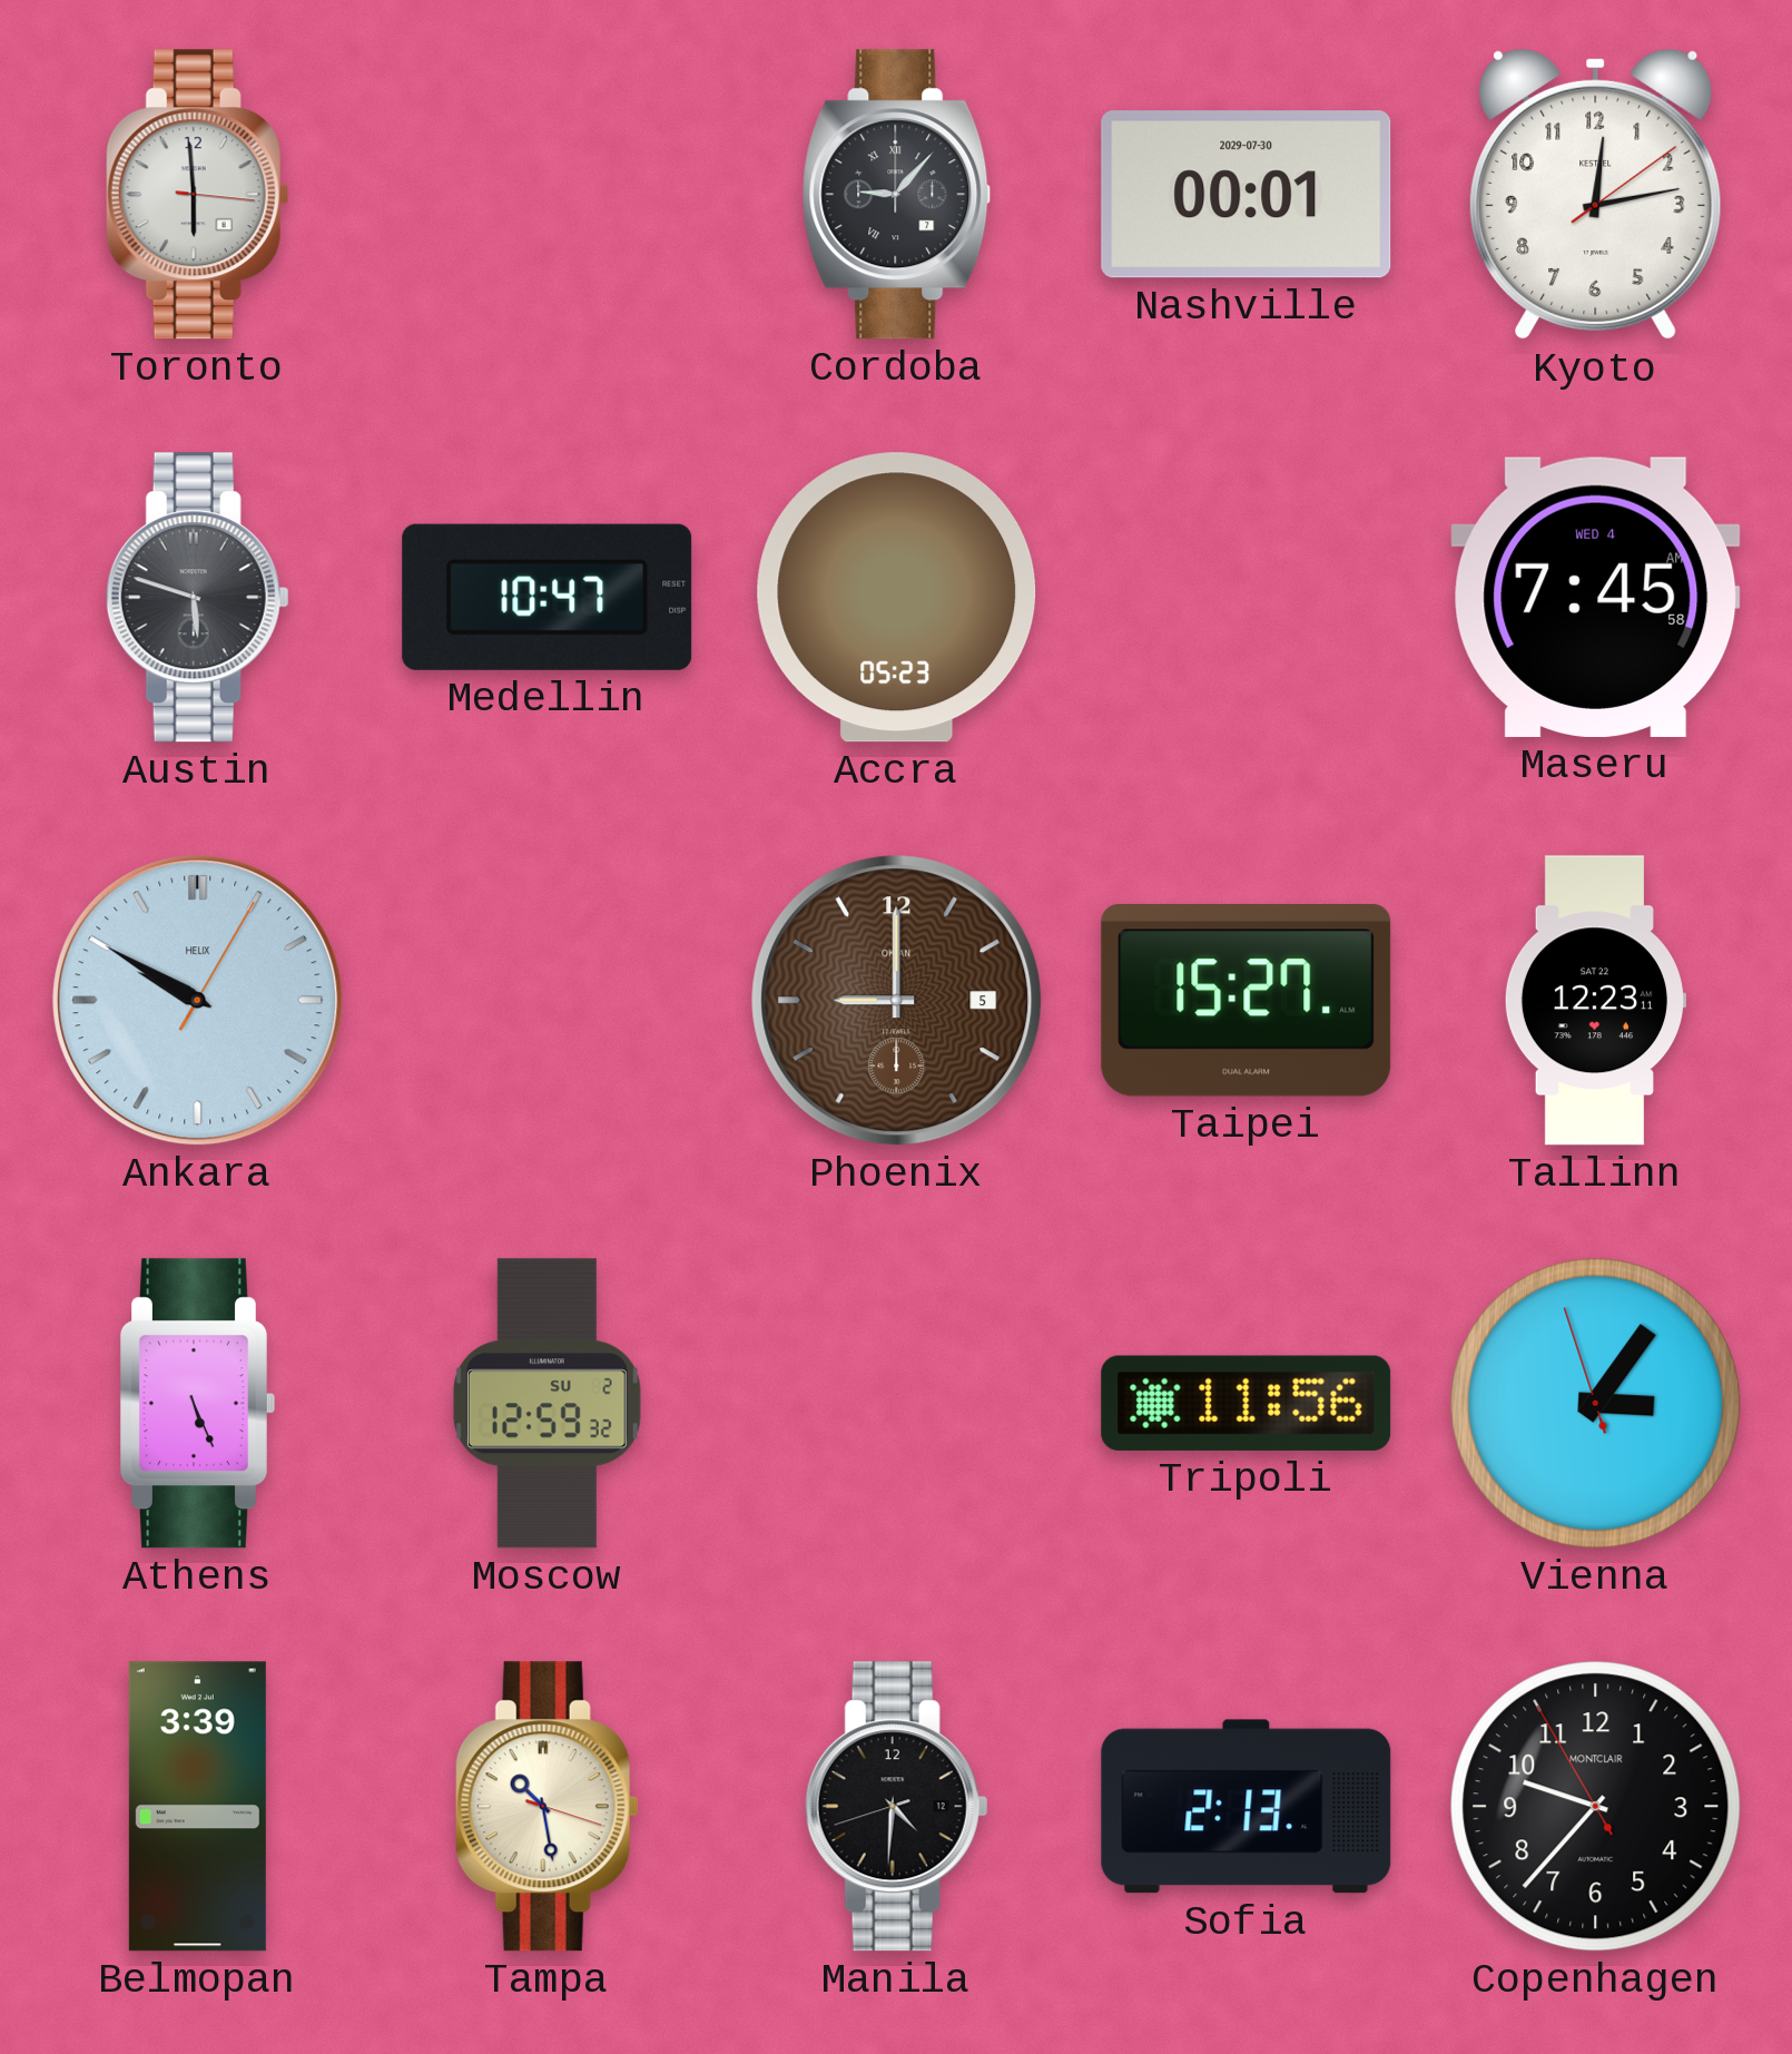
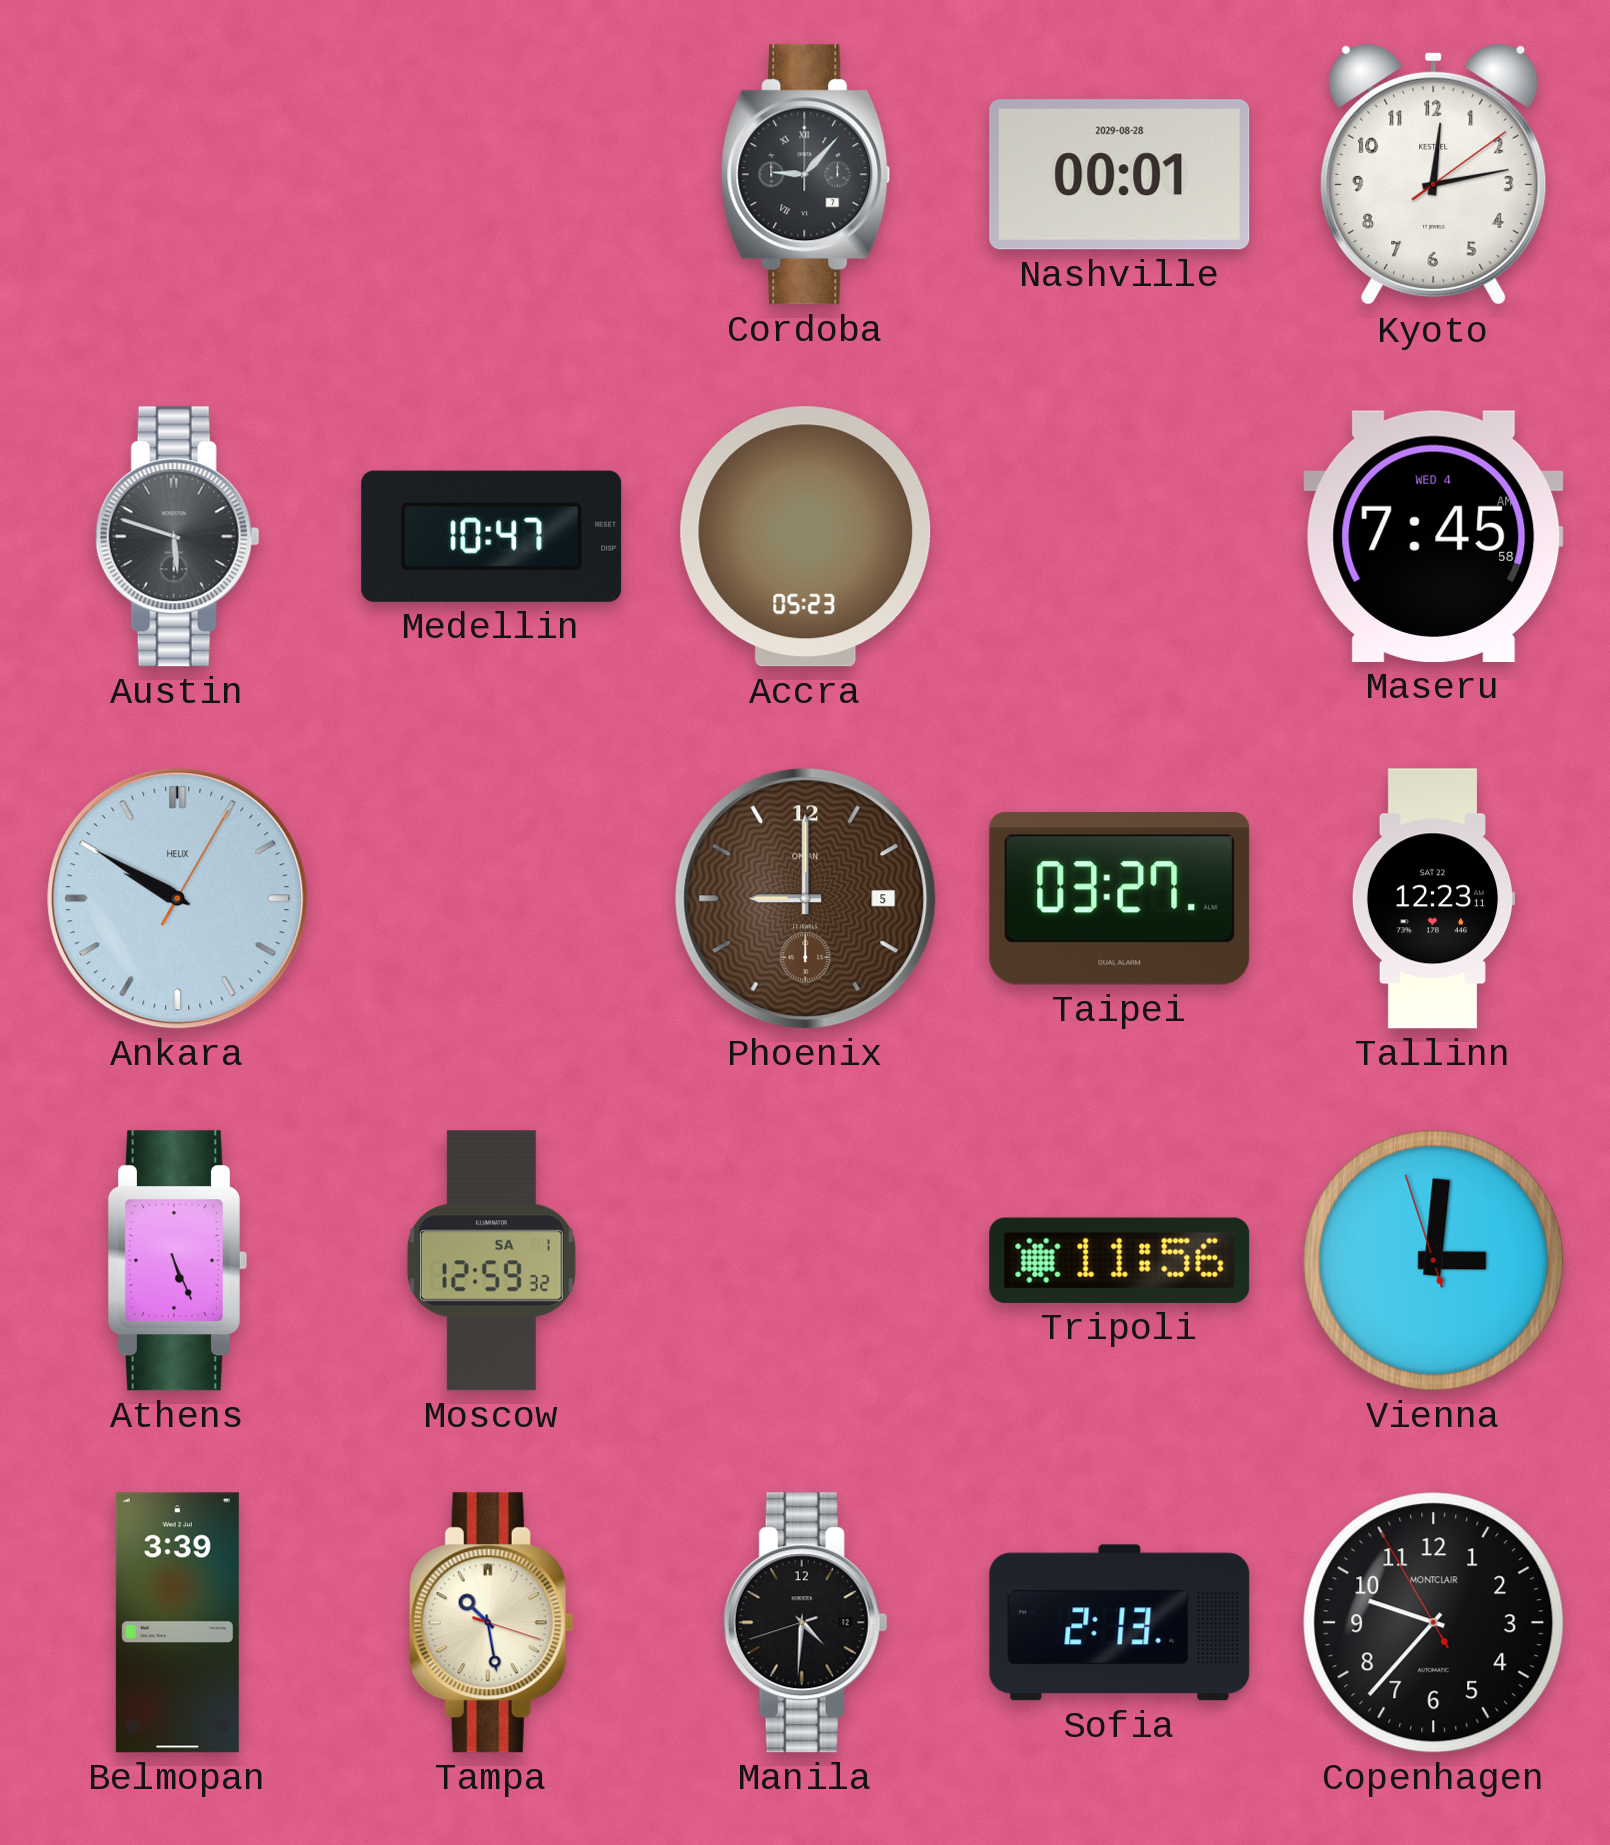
Toronto: 5:59 -> none (197, 195)
Nashville date: 2029-07-30 -> 2029-08-28 (1120, 175)
Taipei: 15:27 -> 03:27 (1120, 899)
Moscow date: SU 2 -> SA 1 (491, 1261)
Vienna: 3:05 -> 3:00 (1434, 1261)
